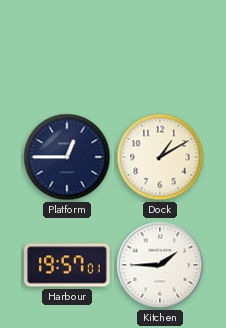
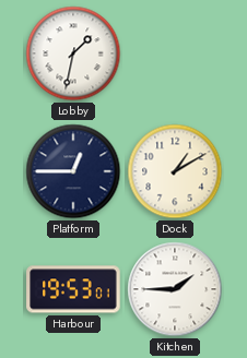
Lobby: none -> 1:32 (73, 53)
Harbour: 19:57 -> 19:53 (73, 289)
